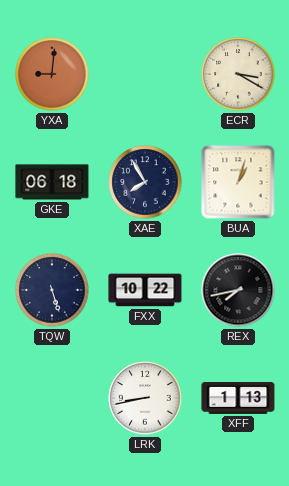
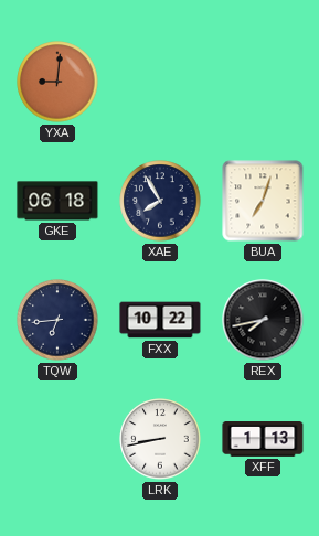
ECR: 3:20 -> none (238, 74)
BUA: 1:03 -> 7:03 (263, 201)
TQW: 5:27 -> 6:44 (57, 320)
